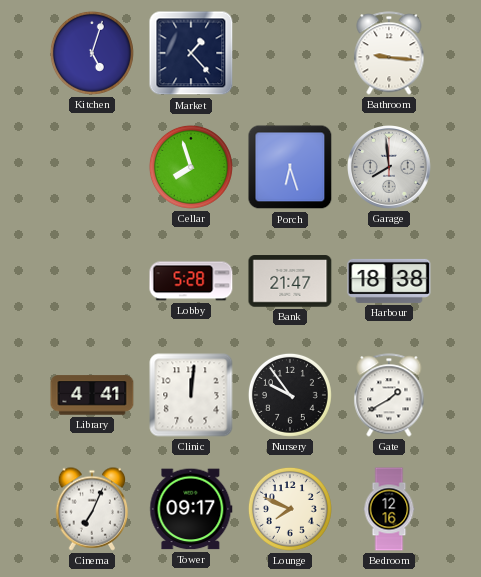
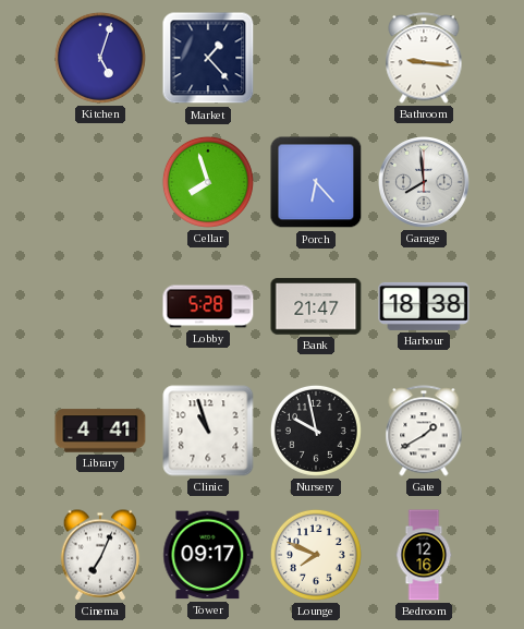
Porch: 6:27 -> 6:23 (316, 182)
Clinic: 12:01 -> 10:57 (208, 431)
Nursery: 9:54 -> 9:58 (316, 431)
